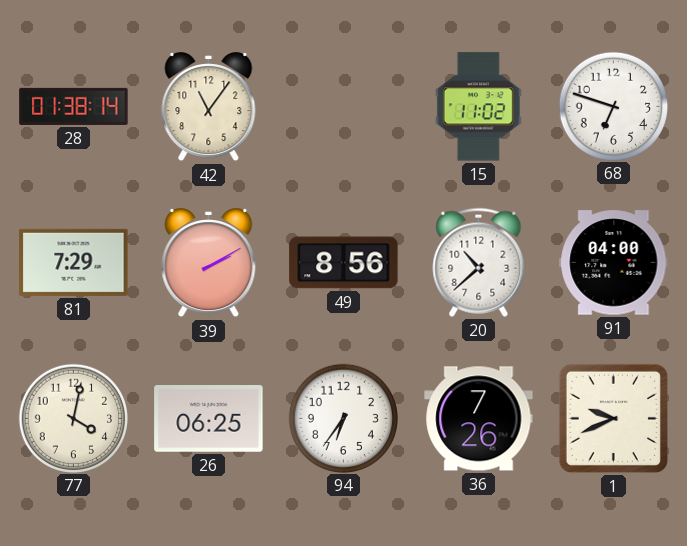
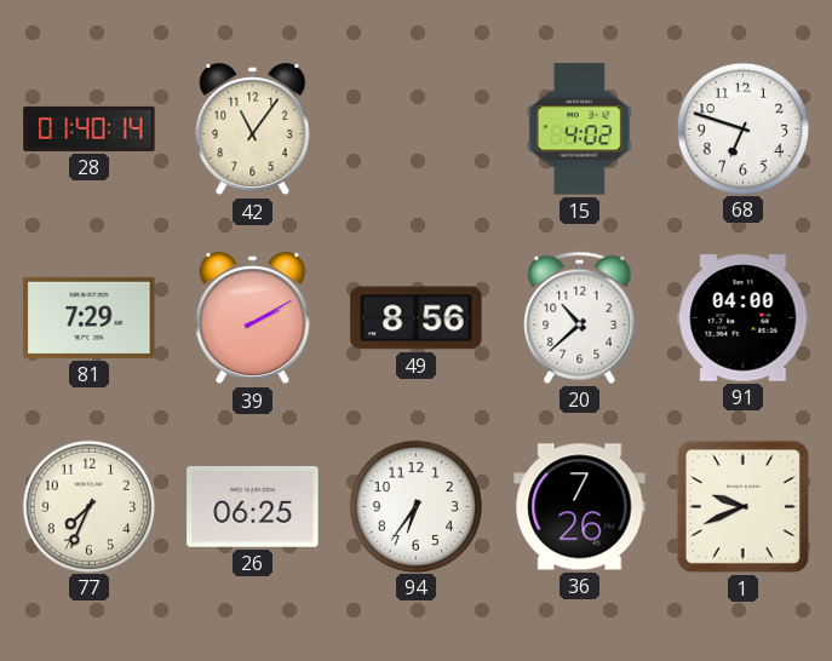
28: 01:38 -> 01:40 (90, 128)
15: 11:02 -> 4:02 (579, 130)
77: 4:02 -> 7:34 (88, 506)
